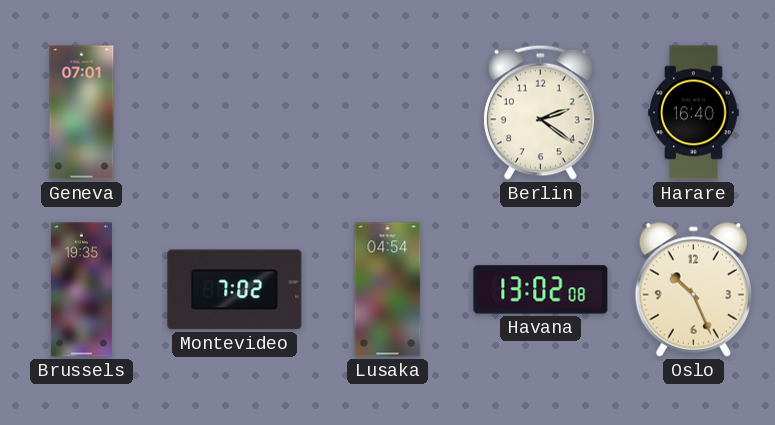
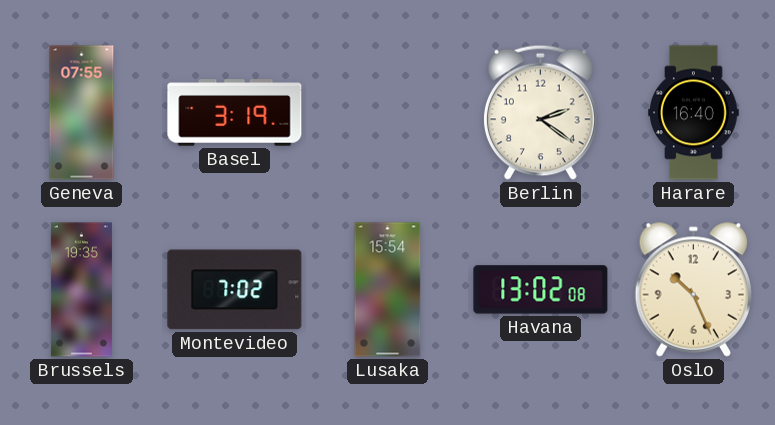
Geneva: 07:01 -> 07:55 (82, 113)
Basel: none -> 3:19 (235, 113)
Lusaka: 04:54 -> 15:54 (388, 290)
